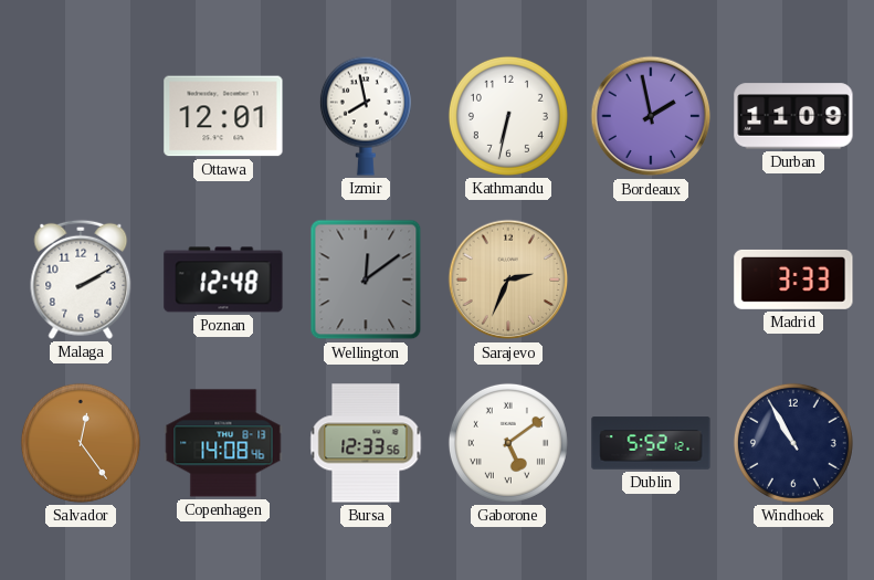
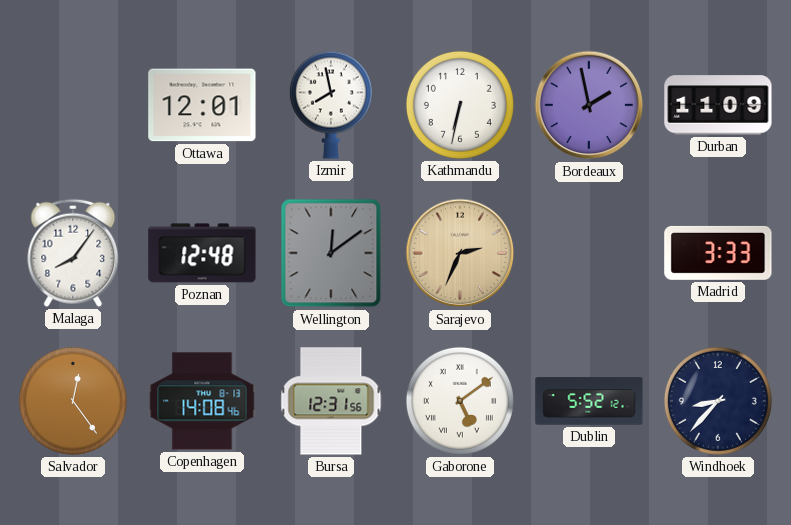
Malaga: 2:10 -> 8:06 (73, 253)
Bursa: 12:33 -> 12:31 (331, 401)
Windhoek: 10:55 -> 8:37 (718, 401)
